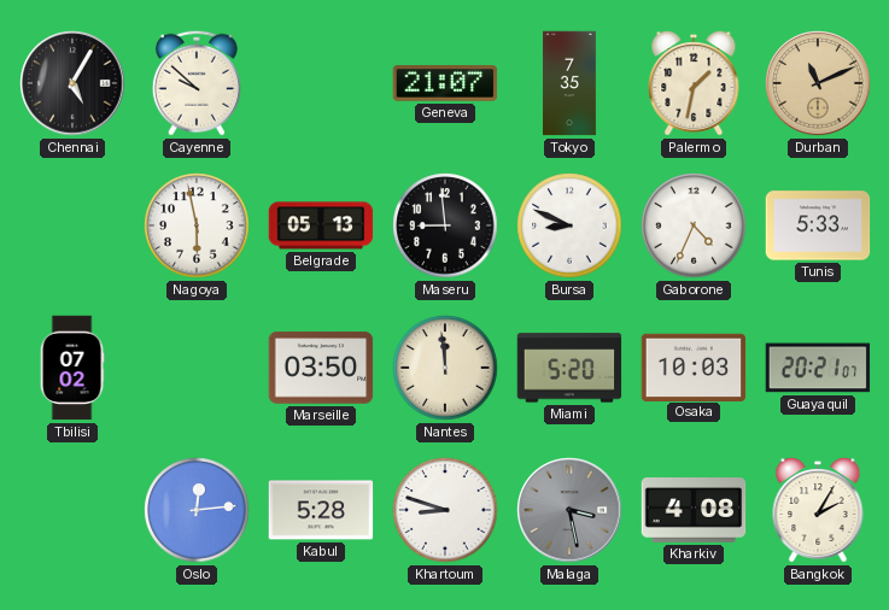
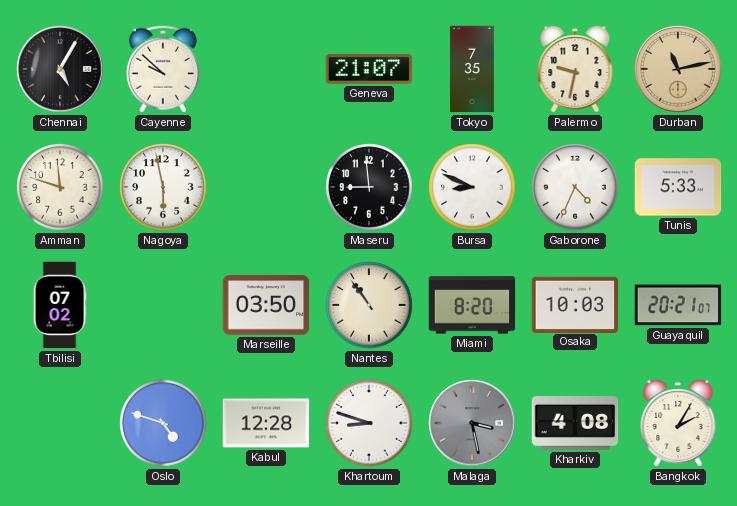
Palermo: 1:32 -> 9:32 (575, 69)
Durban: 11:11 -> 11:13 (678, 69)
Amman: none -> 11:48 (60, 187)
Belgrade: 05:13 -> none (321, 225)
Nantes: 11:59 -> 10:54 (369, 305)
Miami: 5:20 -> 8:20 (472, 305)
Oslo: 12:14 -> 4:48 (163, 423)
Kabul: 5:28 -> 12:28 (266, 423)
